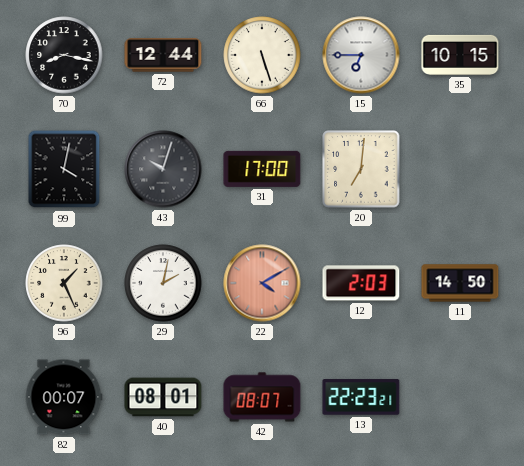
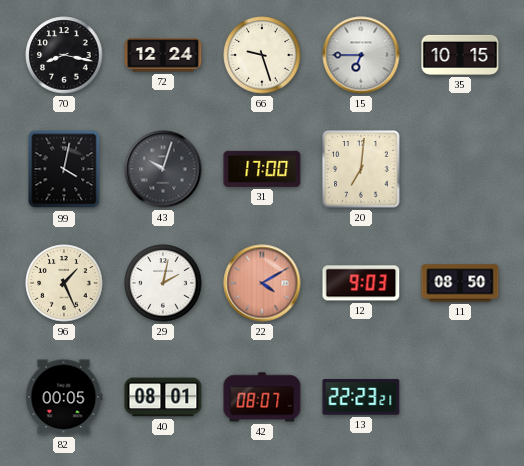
72: 12:44 -> 12:24 (163, 55)
66: 5:27 -> 9:27 (262, 55)
12: 2:03 -> 9:03 (361, 283)
11: 14:50 -> 08:50 (460, 283)
82: 00:07 -> 00:05 (64, 397)
